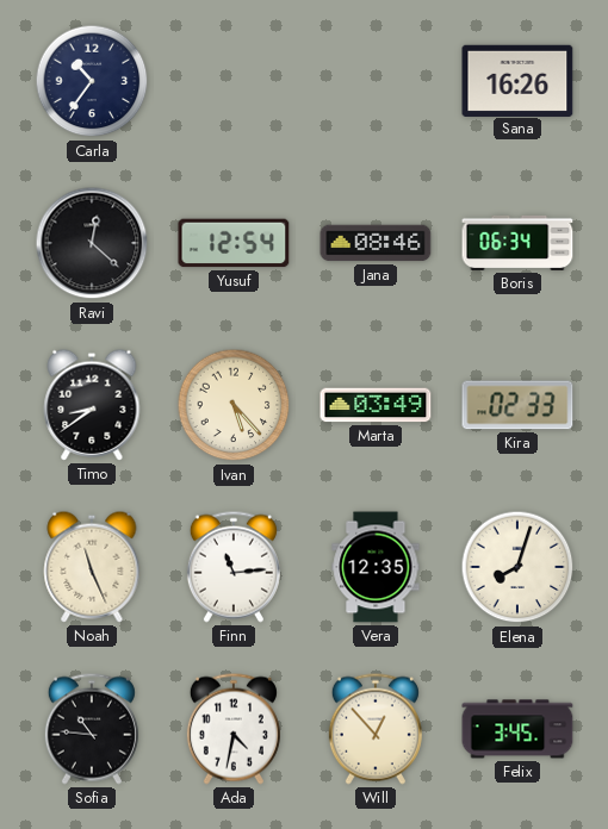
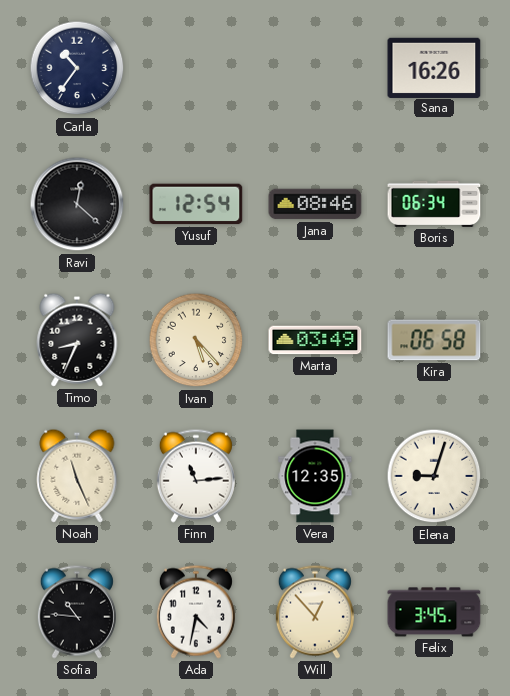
Timo: 8:39 -> 8:34 (77, 340)
Kira: 02:33 -> 06:58 (434, 340)
Elena: 8:03 -> 9:03 (434, 476)
